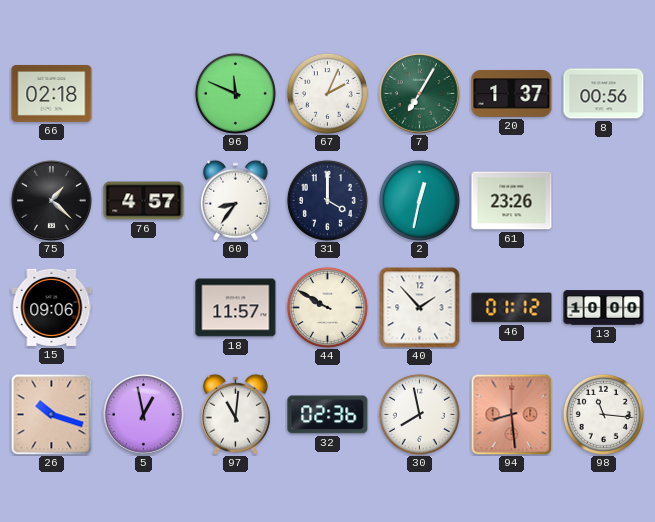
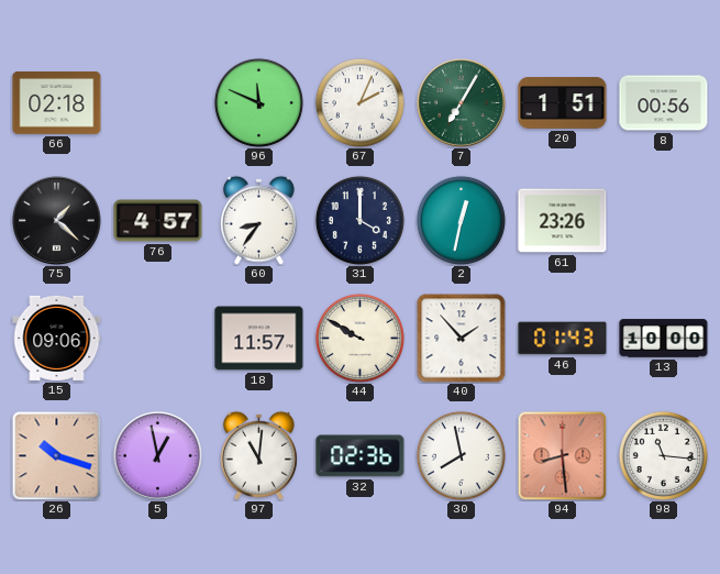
20: 1:37 -> 1:51 (563, 103)
46: 01:12 -> 01:43 (563, 339)
